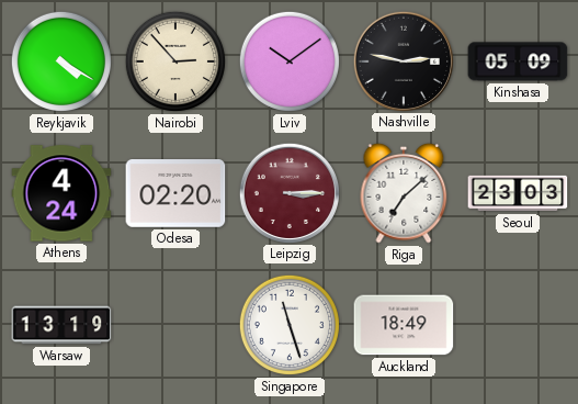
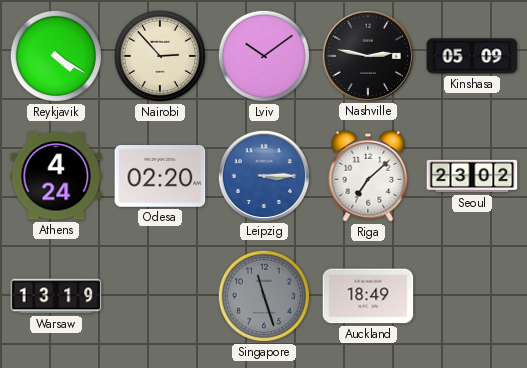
Leipzig dial: burgundy -> blue (263, 175)
Seoul: 23:03 -> 23:02 (472, 176)
Singapore dial: white -> grey (264, 296)
